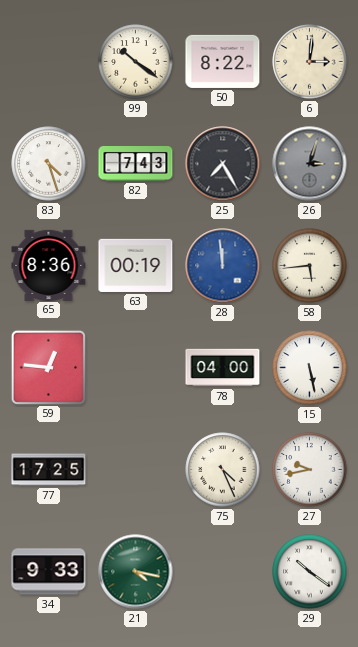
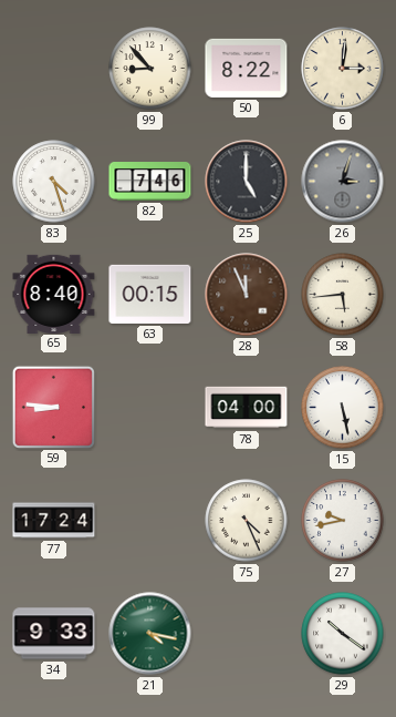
99: 10:21 -> 8:53 (150, 69)
82: 7:43 -> 7:46 (150, 182)
25: 7:25 -> 5:00 (247, 182)
65: 8:36 -> 8:40 (54, 294)
63: 00:19 -> 00:15 (150, 294)
28: 11:59 -> 11:56 (247, 295)
28 dial: blue -> brown (247, 295)
59: 12:46 -> 8:46 (53, 407)
77: 17:25 -> 17:24 (54, 521)
